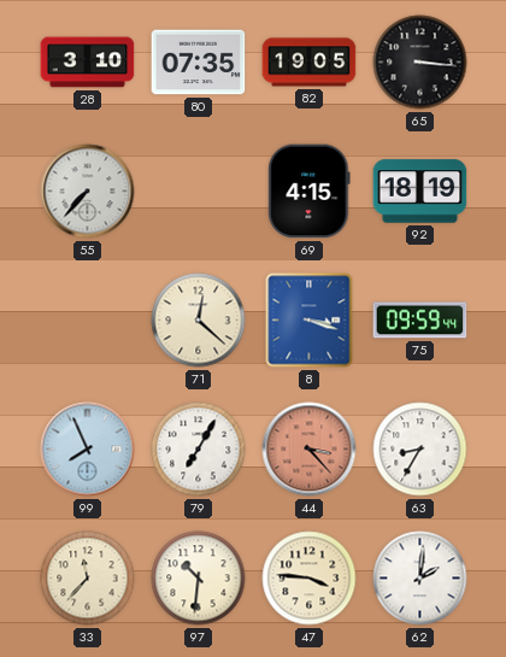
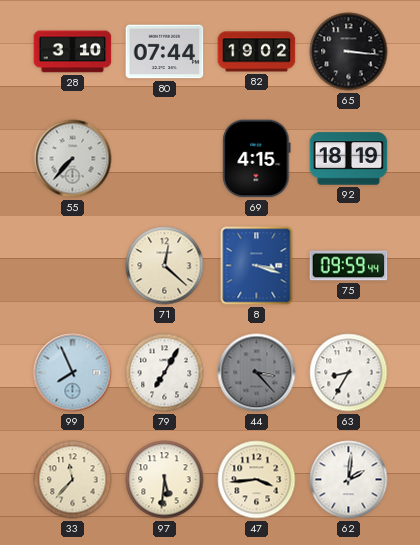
80: 07:35 -> 07:44 (165, 52)
82: 19:05 -> 19:02 (257, 52)
44 dial: salmon -> grey (257, 373)
97: 10:31 -> 5:31 (165, 480)
47: 3:46 -> 3:44 (257, 480)
